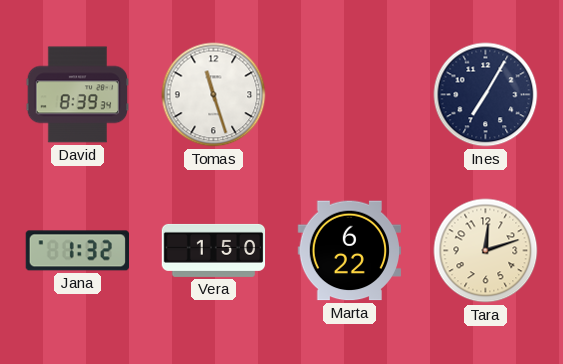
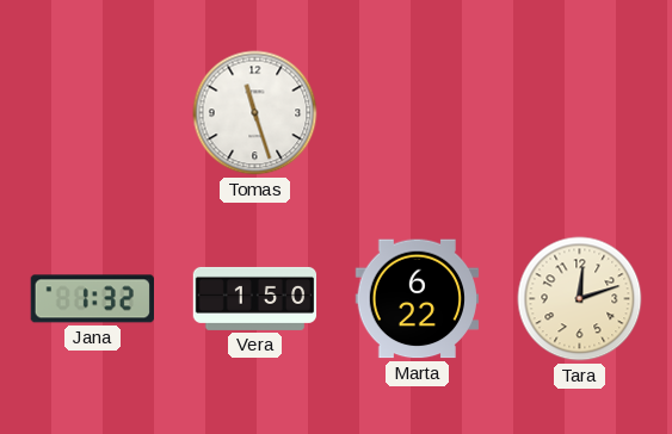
David: 8:39 -> none (78, 95)
Ines: 7:05 -> none (486, 95)
